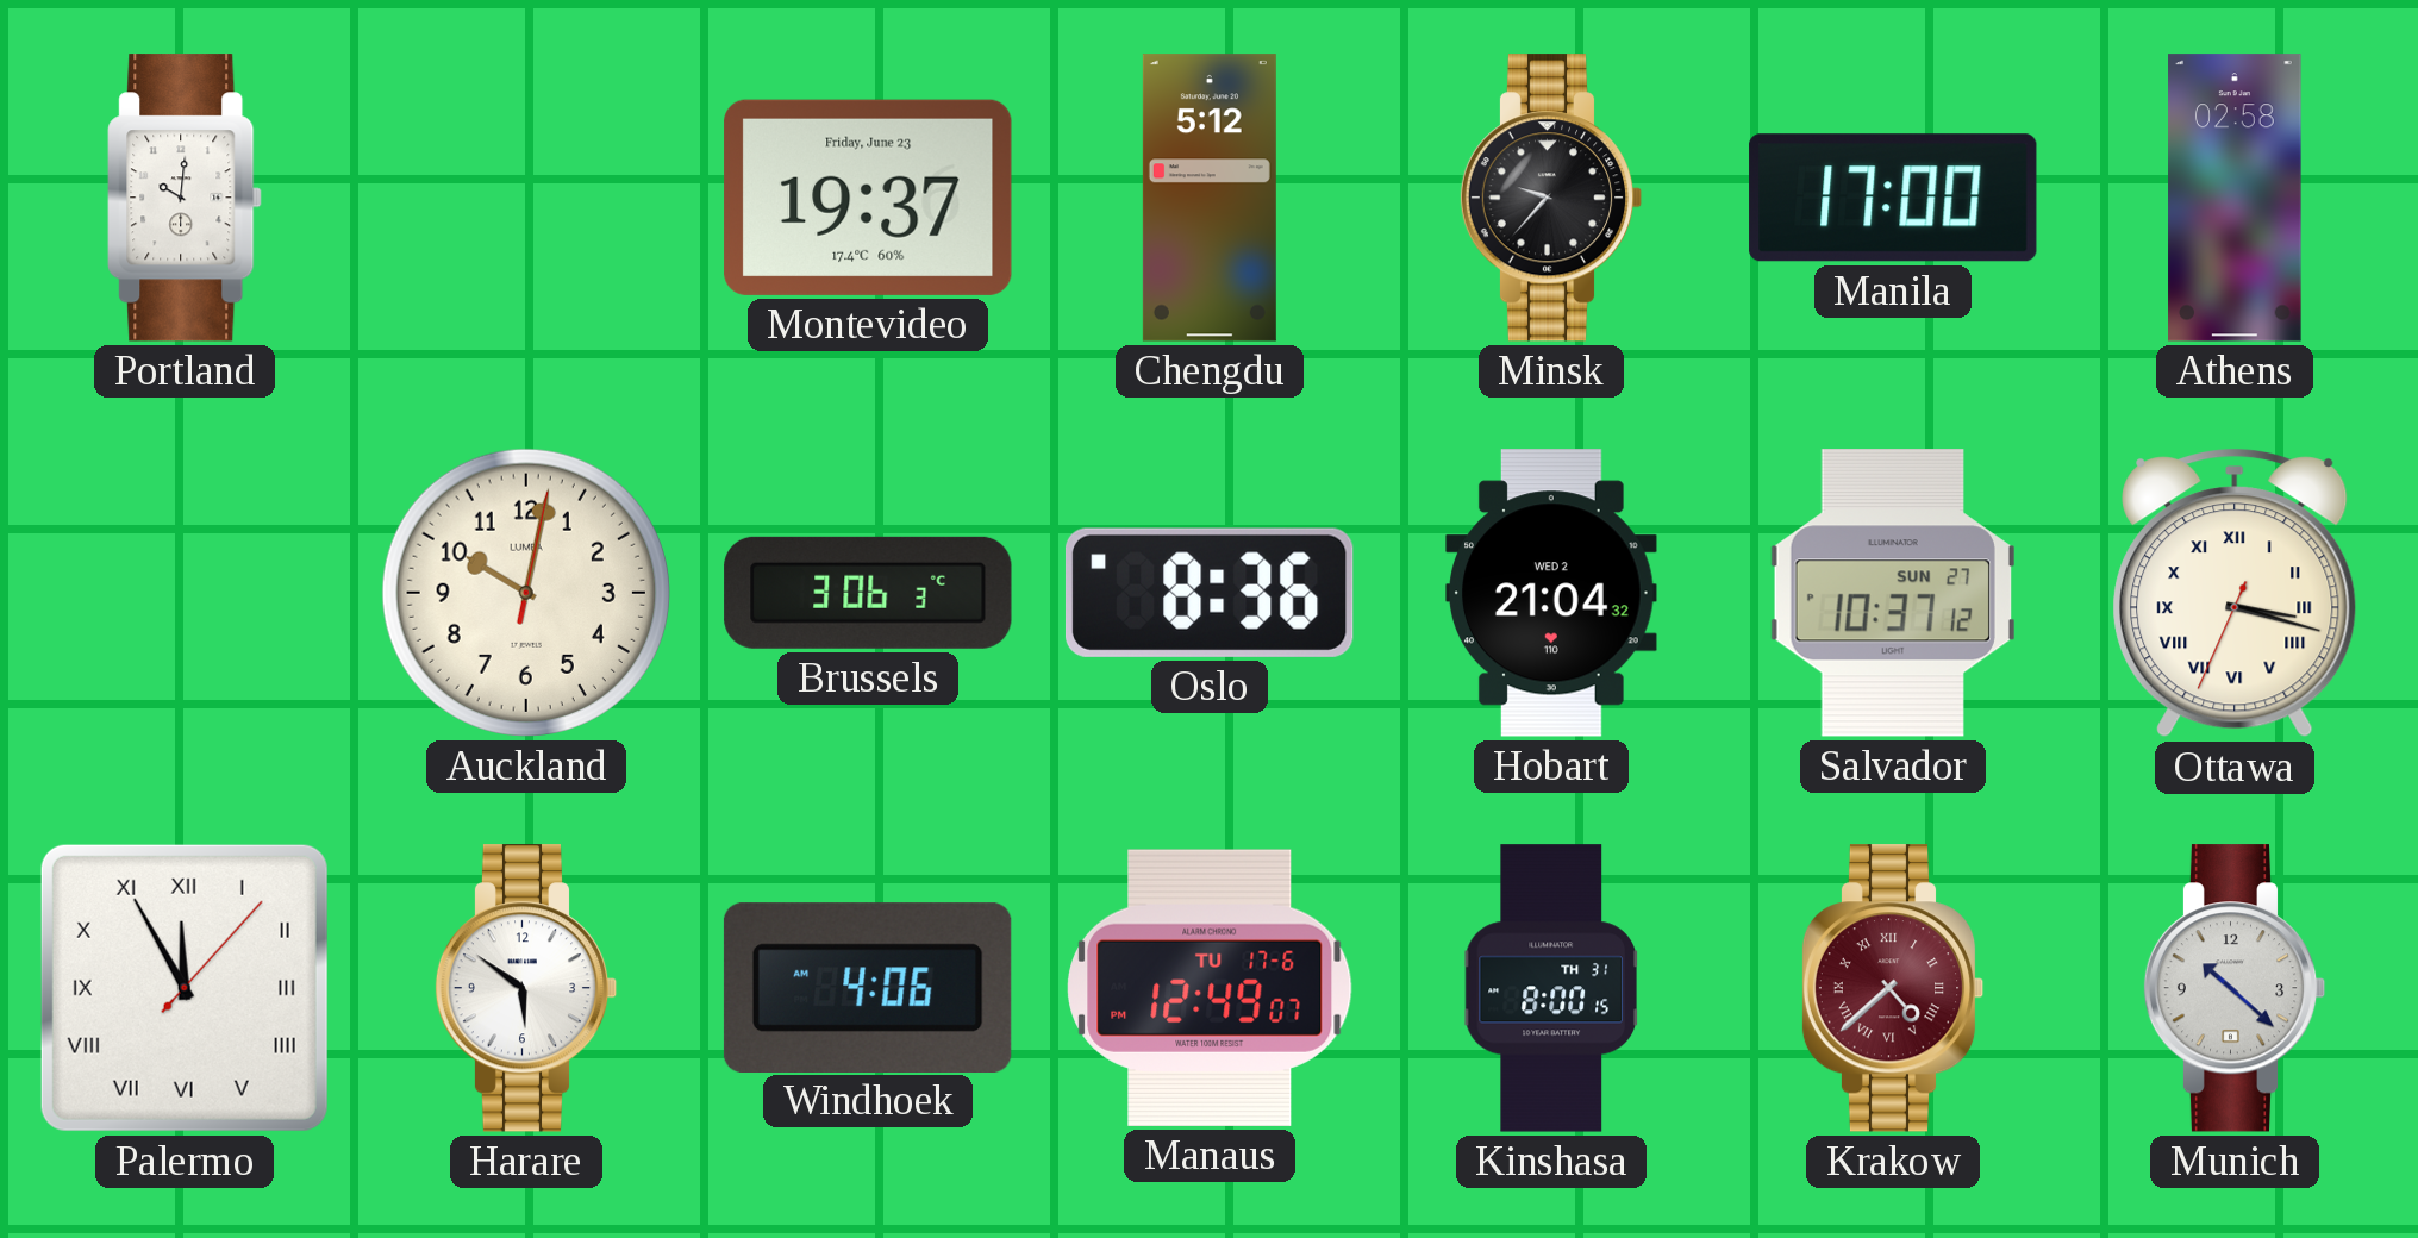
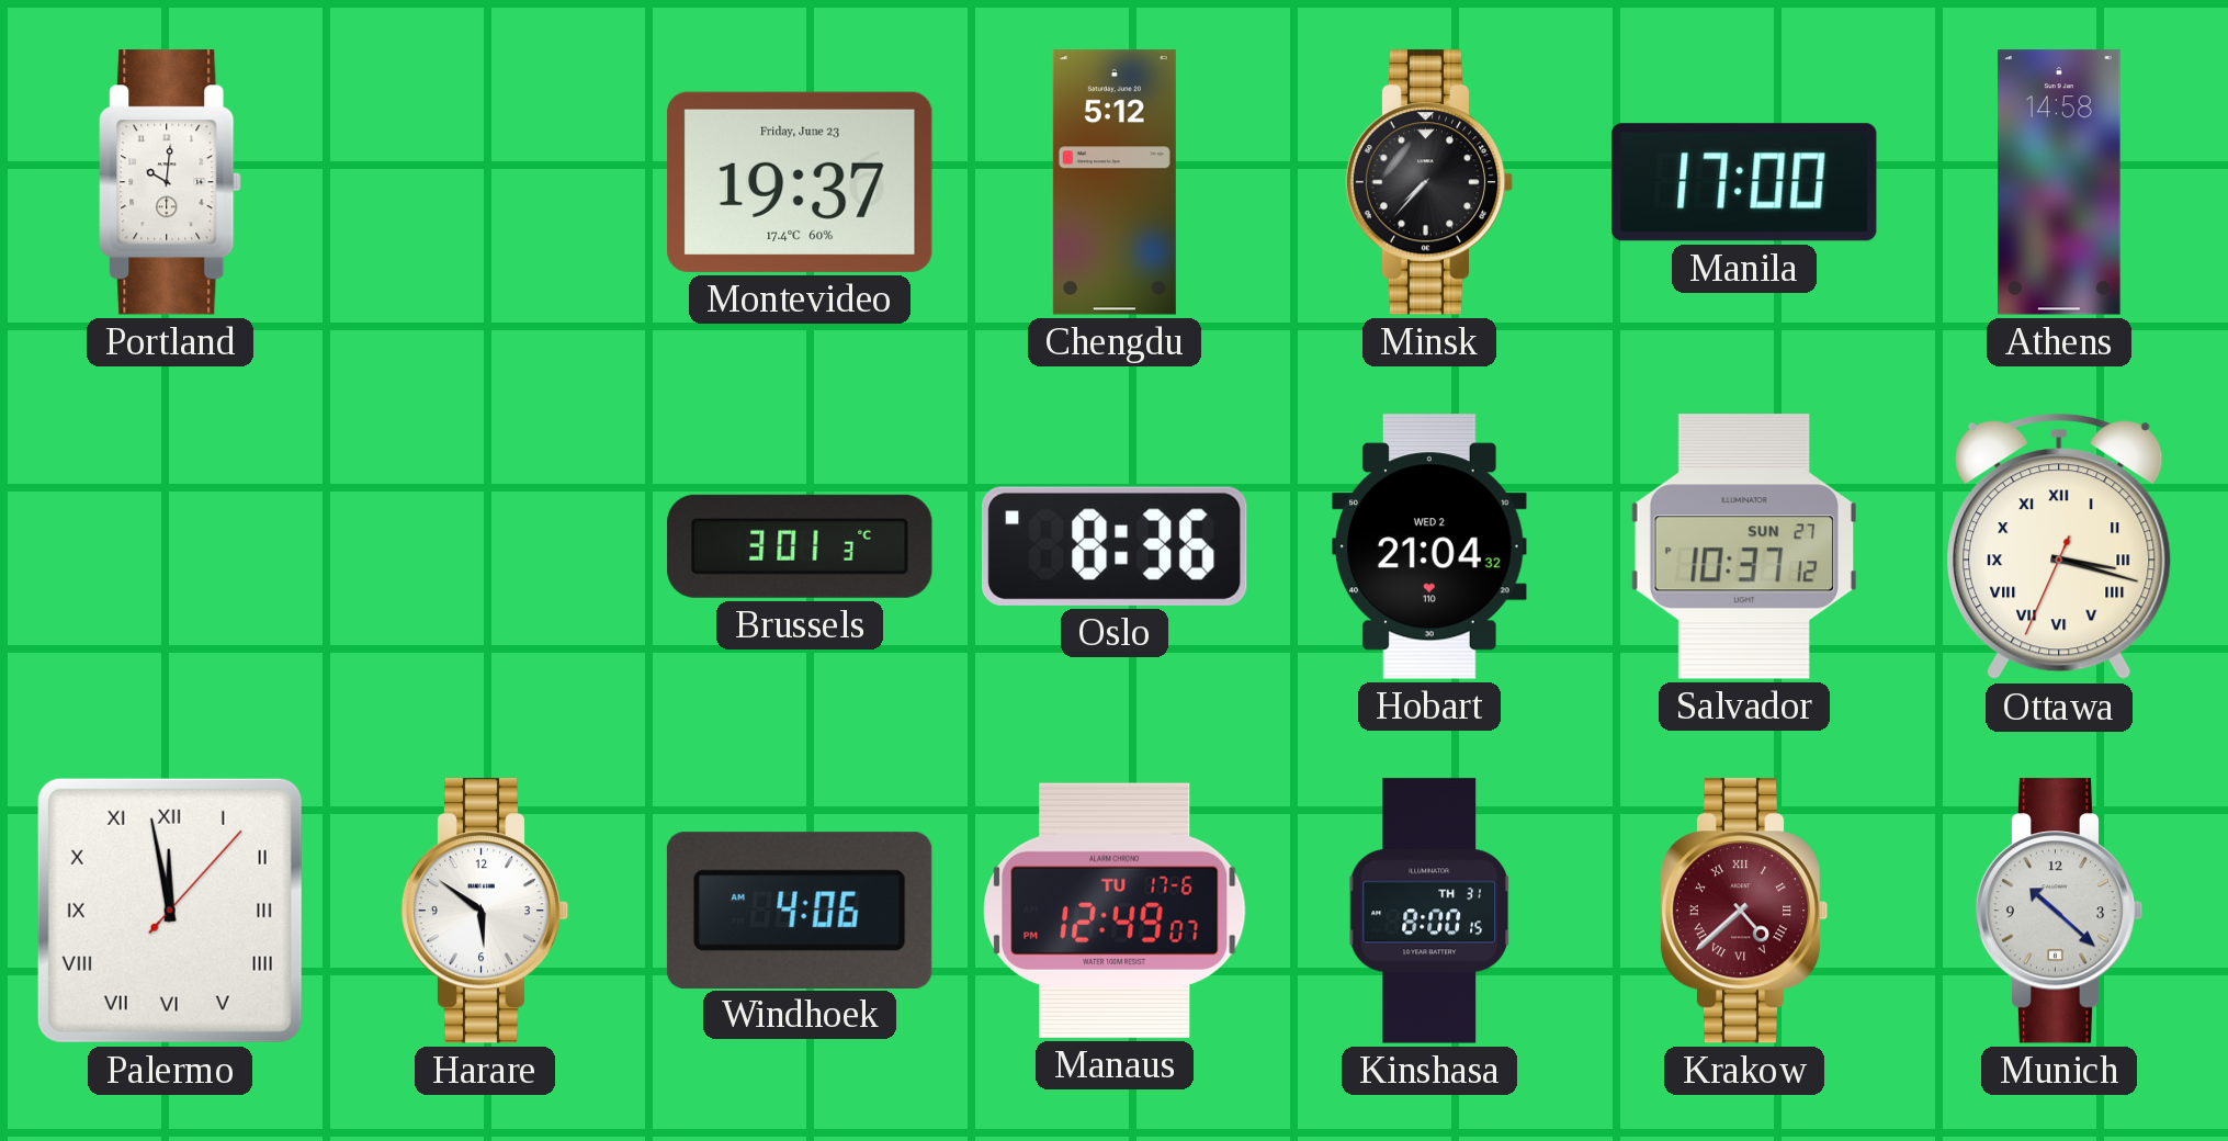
Minsk: 9:37 -> 7:37 (1429, 182)
Athens: 02:58 -> 14:58 (2059, 182)
Auckland: 10:02 -> none (526, 593)
Brussels: 3:06 -> 3:01 (800, 546)
Palermo: 11:55 -> 11:58 (170, 911)
